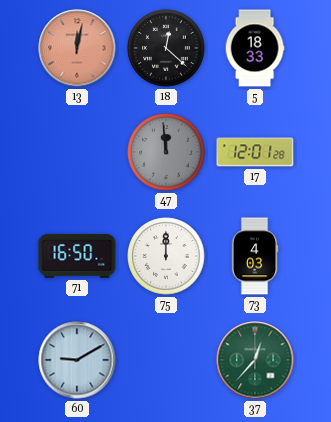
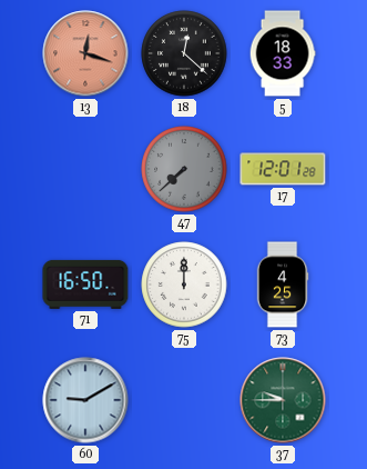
13: 12:02 -> 12:18 (85, 53)
47: 11:59 -> 7:38 (184, 169)
73: 4:03 -> 4:25 (283, 285)
37: 12:37 -> 9:45 (283, 400)
